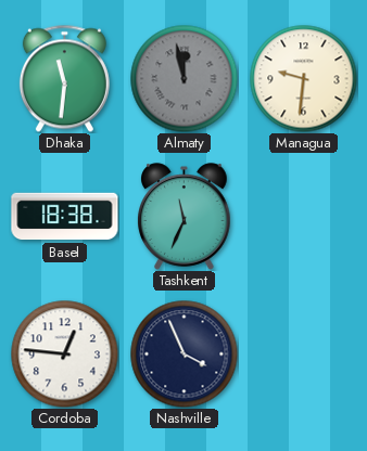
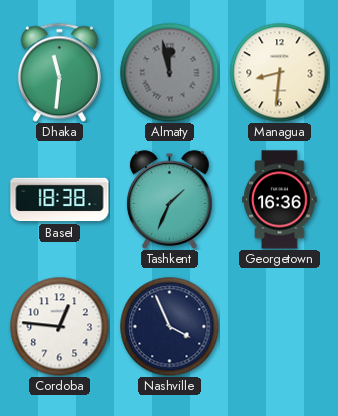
Managua: 9:31 -> 8:31 (280, 73)
Tashkent: 11:34 -> 1:34 (170, 200)
Georgetown: none -> 16:36 (280, 200)
